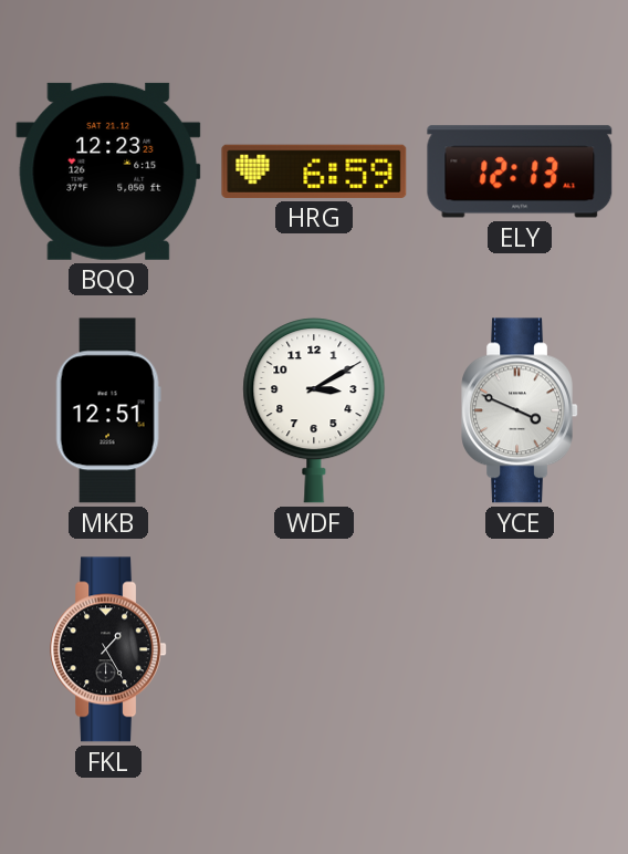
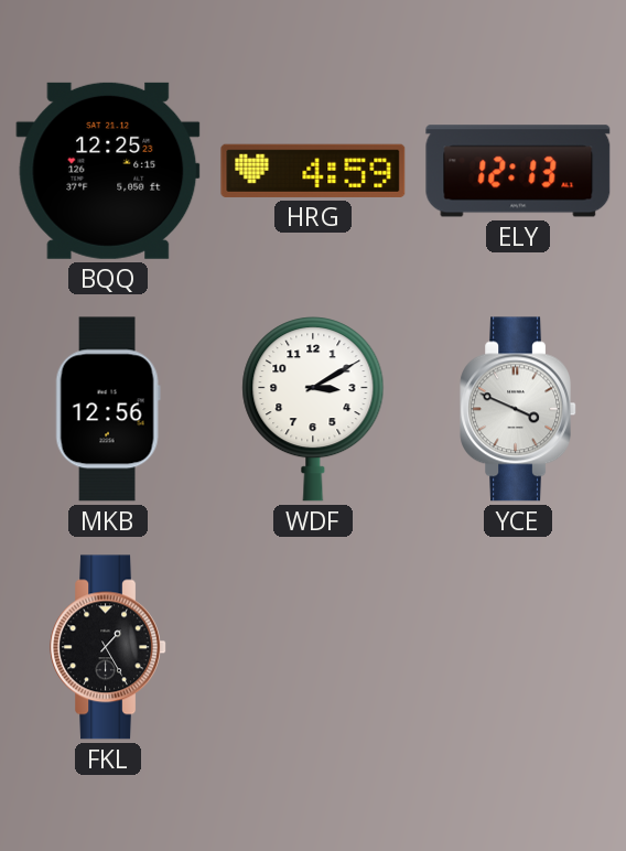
BQQ: 12:23 -> 12:25 (108, 171)
HRG: 6:59 -> 4:59 (313, 171)
MKB: 12:51 -> 12:56 (108, 409)
